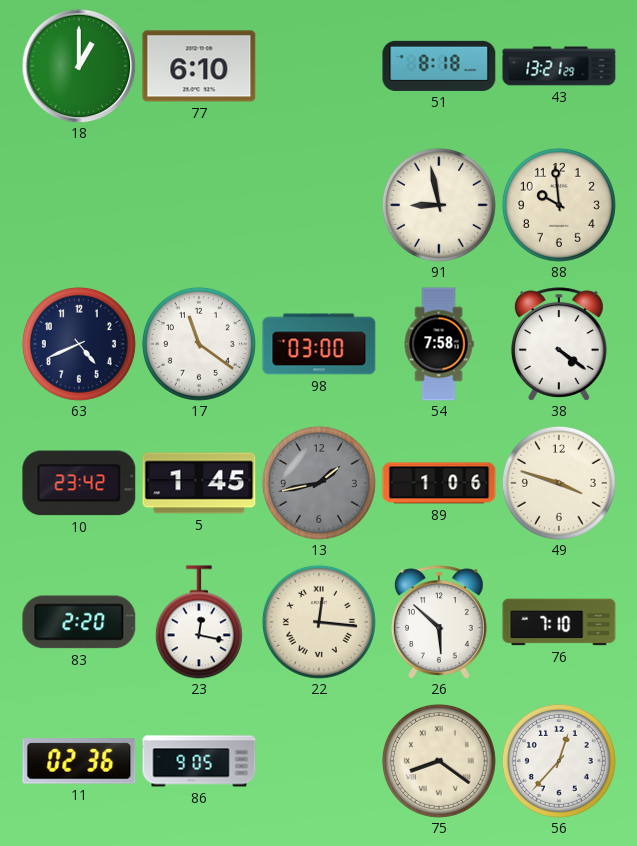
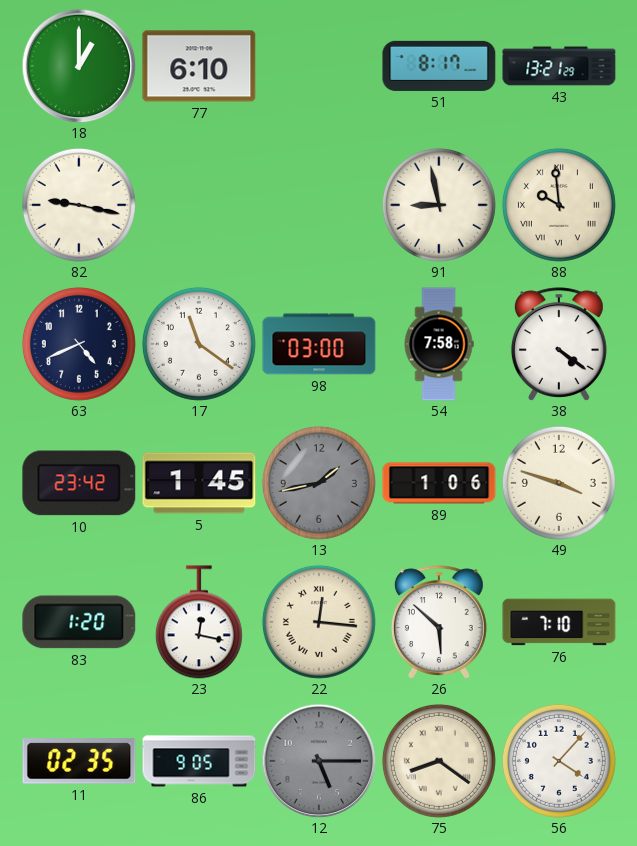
51: 8:18 -> 8:17 (439, 66)
82: none -> 9:17 (79, 205)
88 numerals: Arabic -> Roman (559, 205)
83: 2:20 -> 1:20 (79, 622)
11: 02:36 -> 02:35 (79, 761)
12: none -> 5:15 (319, 761)
56: 12:37 -> 4:07 (559, 761)
